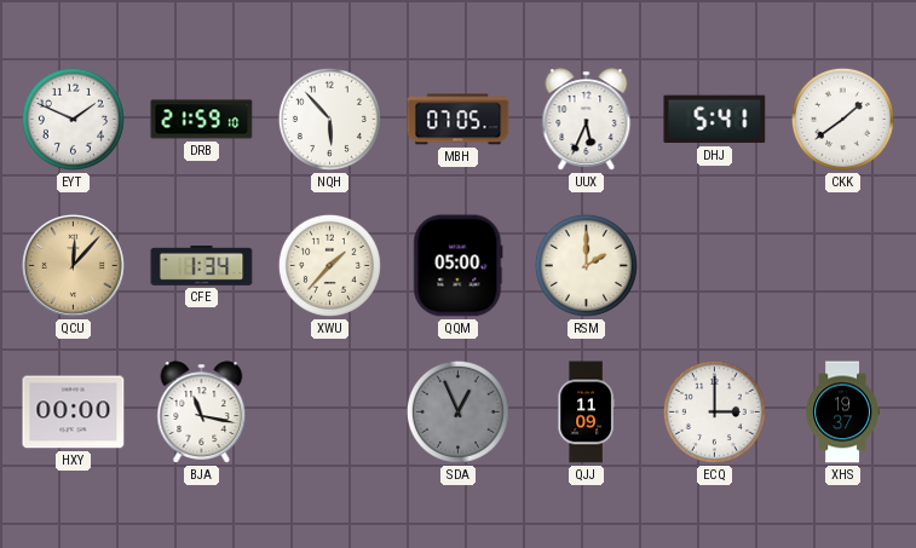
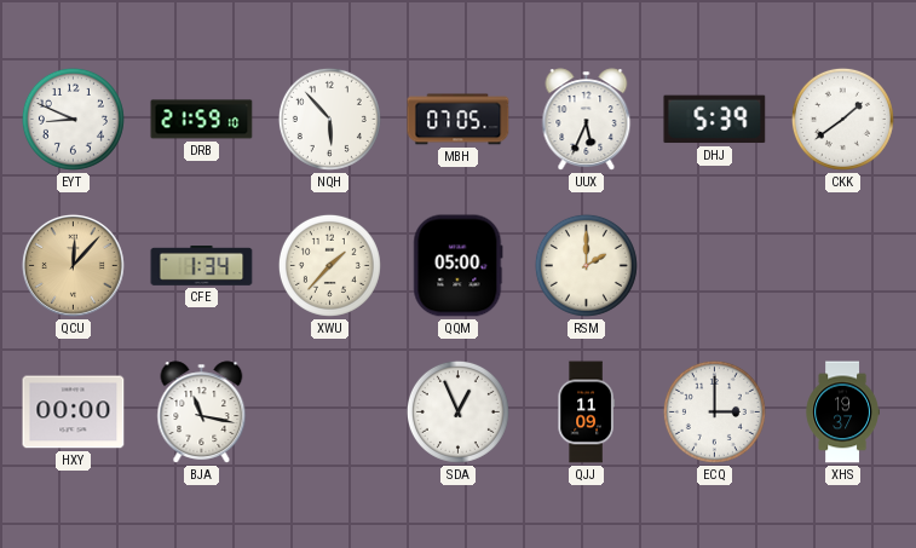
EYT: 1:49 -> 8:49 (73, 119)
DHJ: 5:41 -> 5:39 (715, 120)
SDA dial: grey -> white (457, 411)
